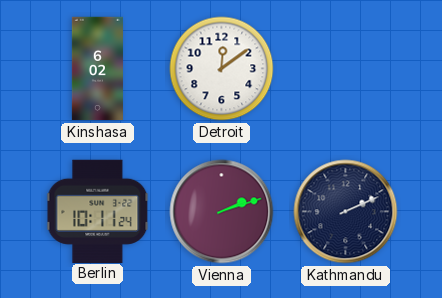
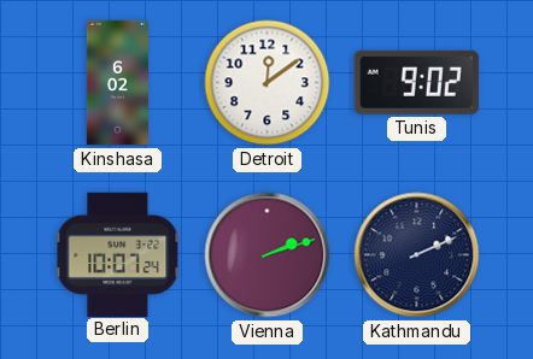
Tunis: none -> 9:02 (416, 82)
Berlin: 10:11 -> 10:07 (118, 254)
